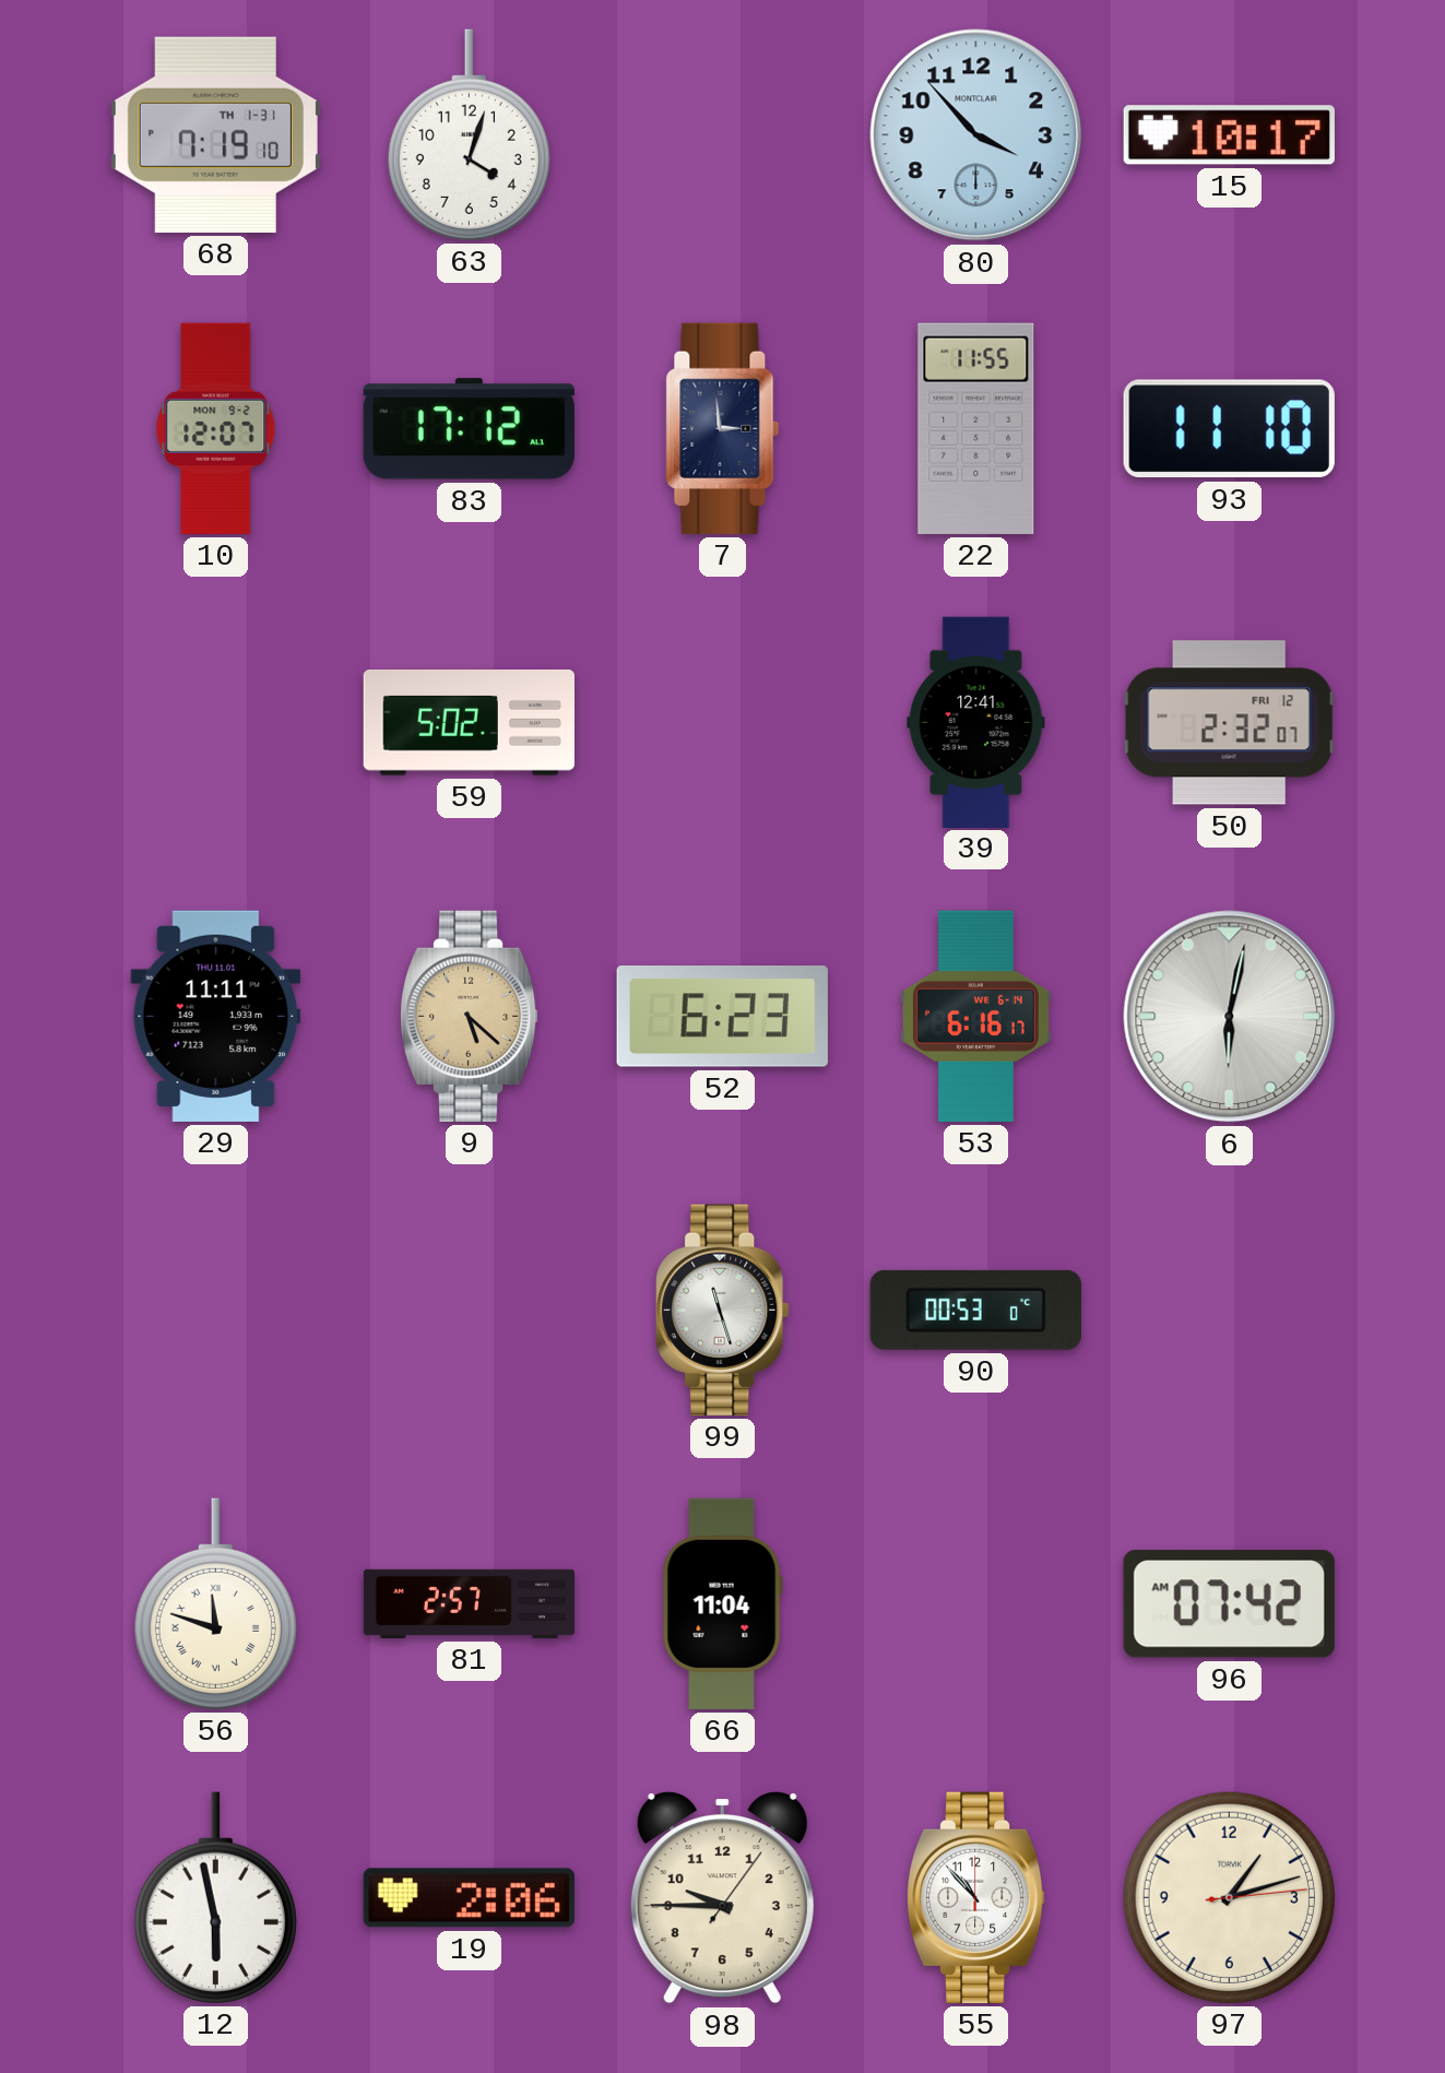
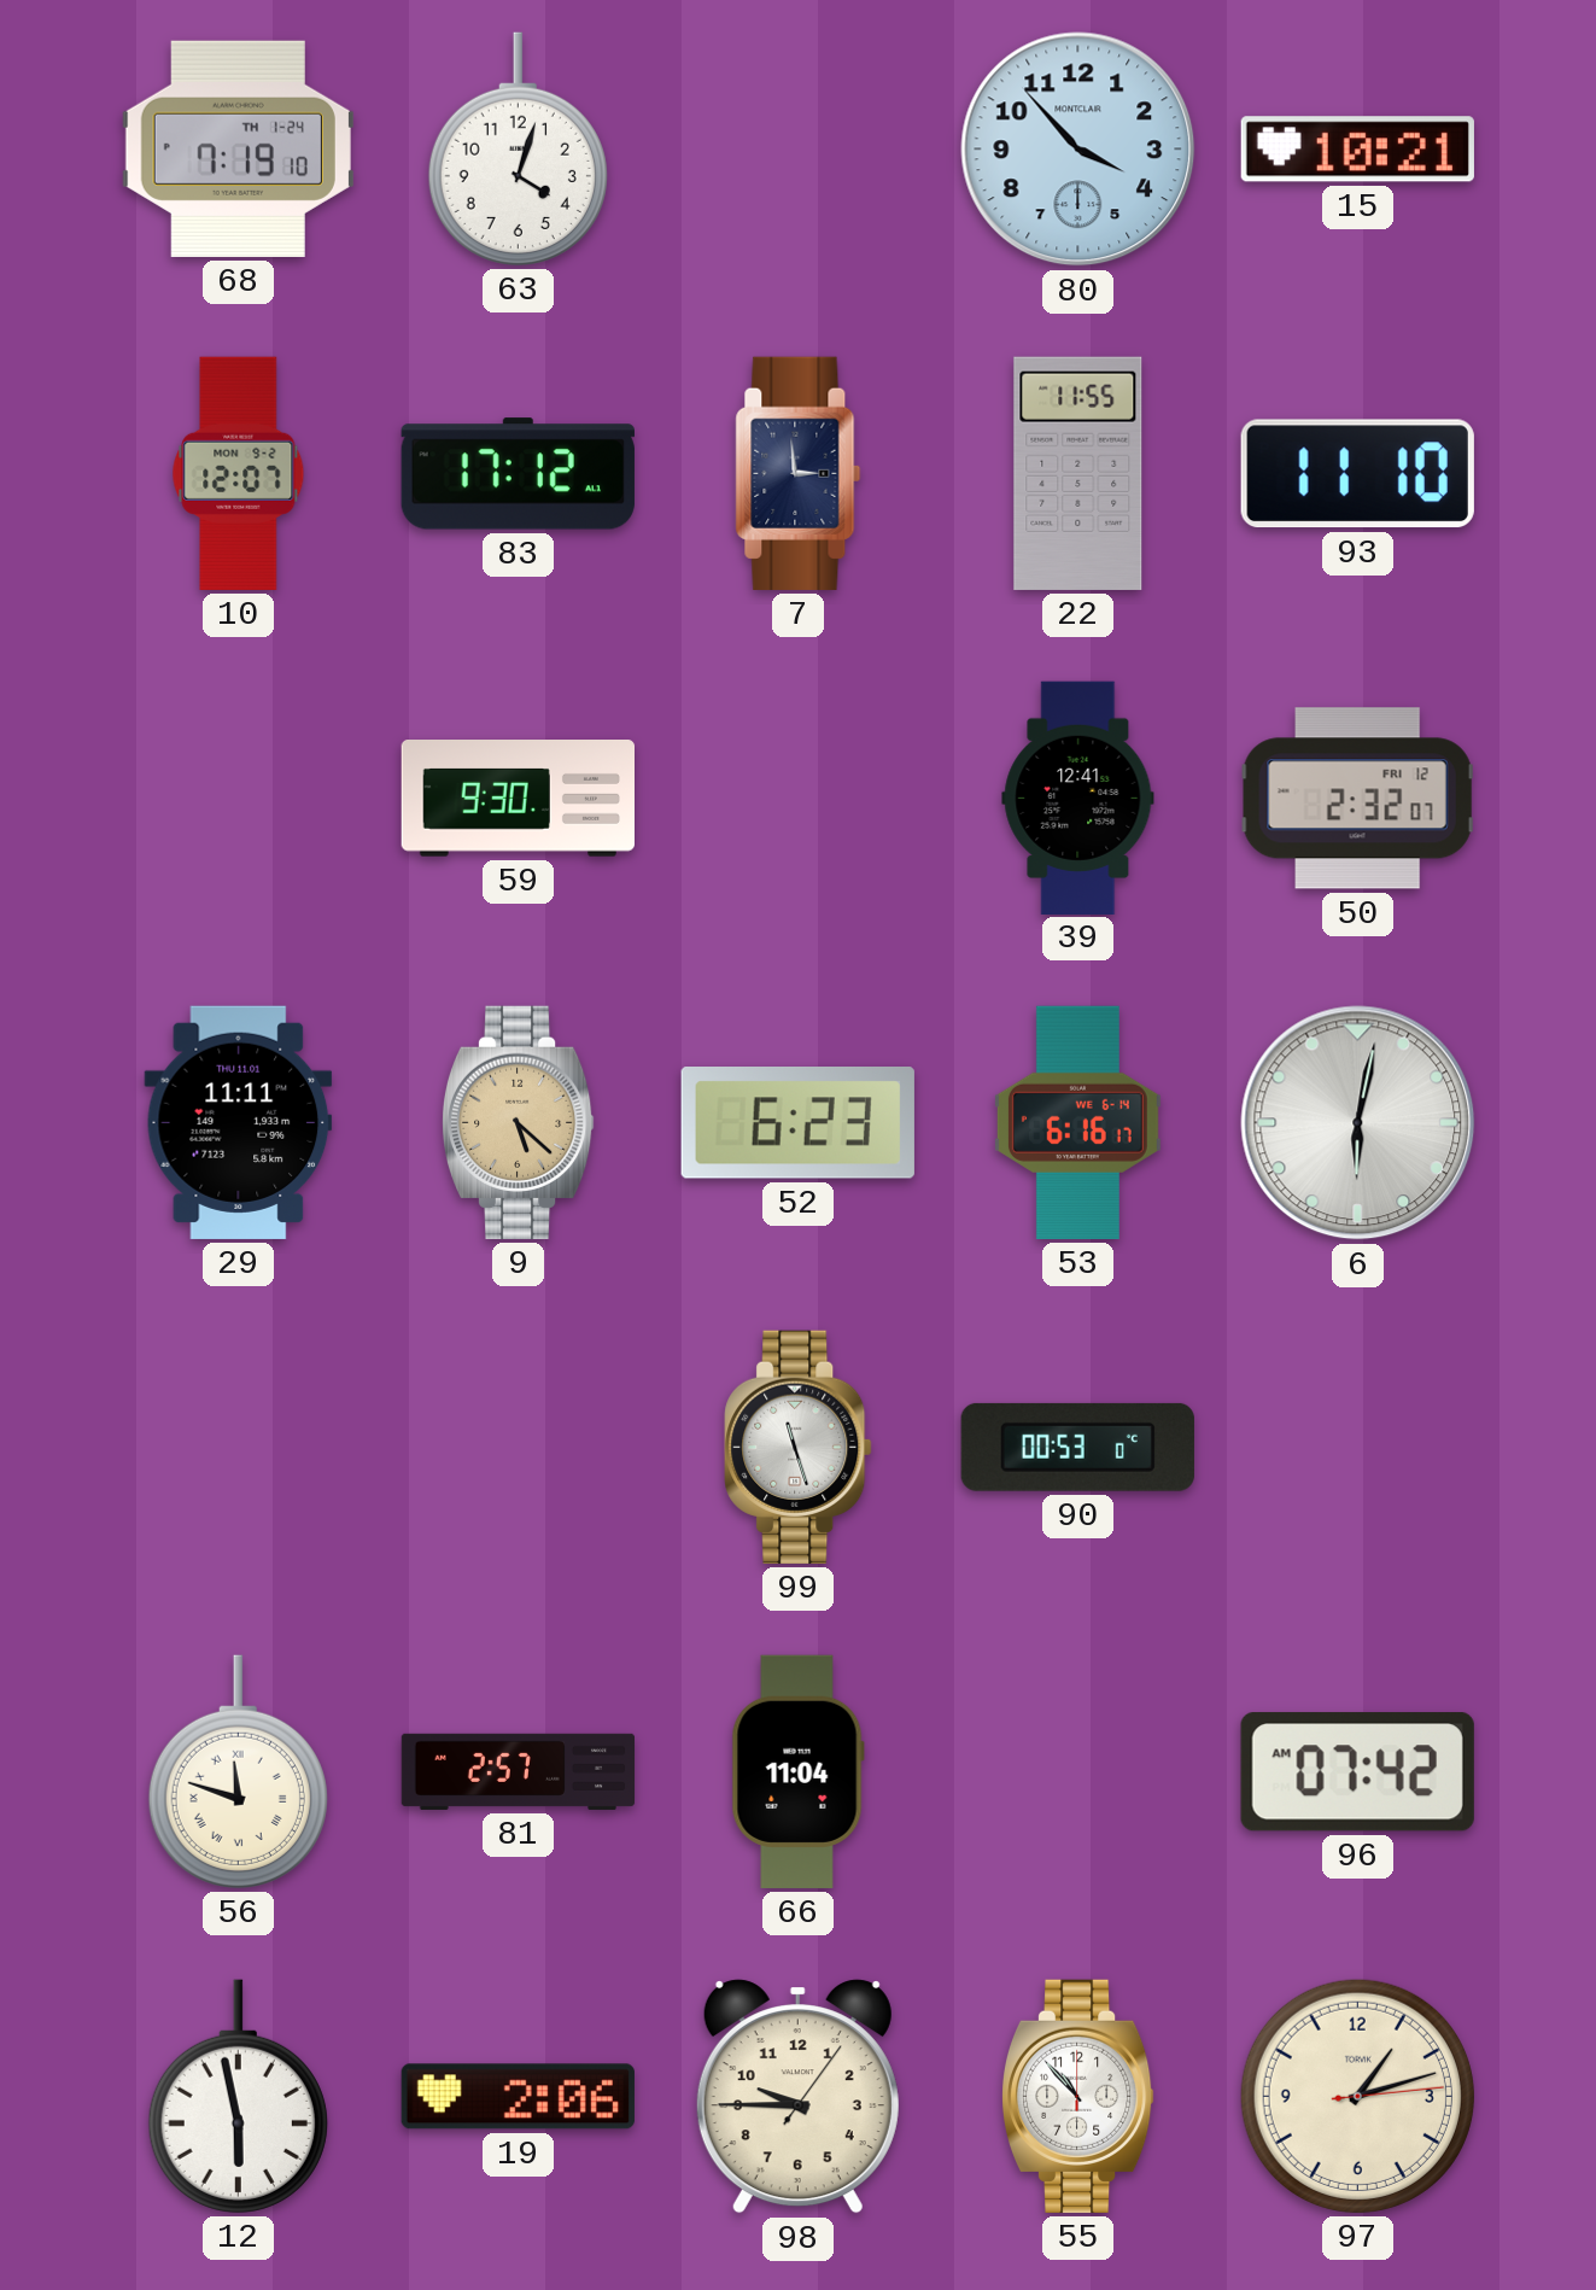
68 date: TH 1-31 -> TH 1-24 (238, 148)
15: 10:17 -> 10:21 (1357, 150)
59: 5:02 -> 9:30 (518, 799)
